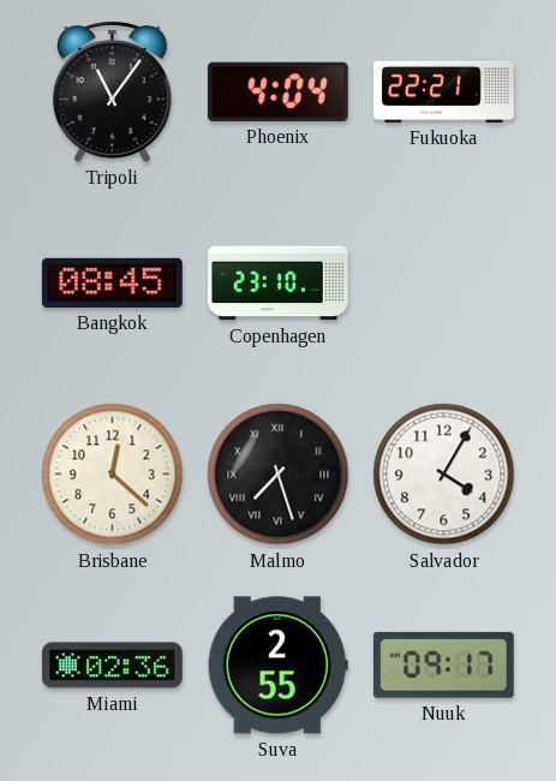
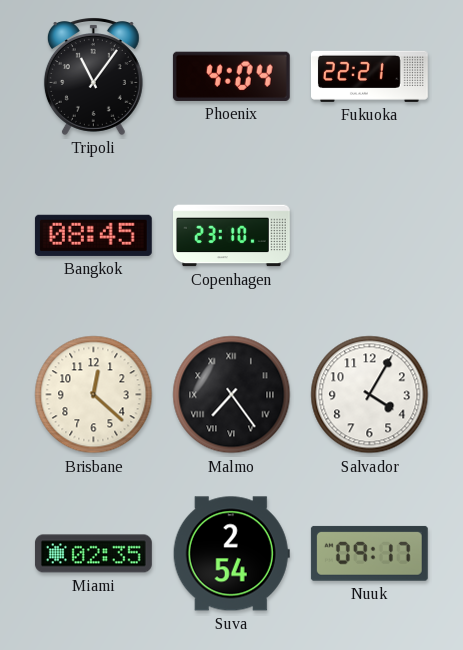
Malmo: 7:27 -> 7:24 (232, 395)
Miami: 02:36 -> 02:35 (93, 554)
Suva: 2:55 -> 2:54 (231, 554)
